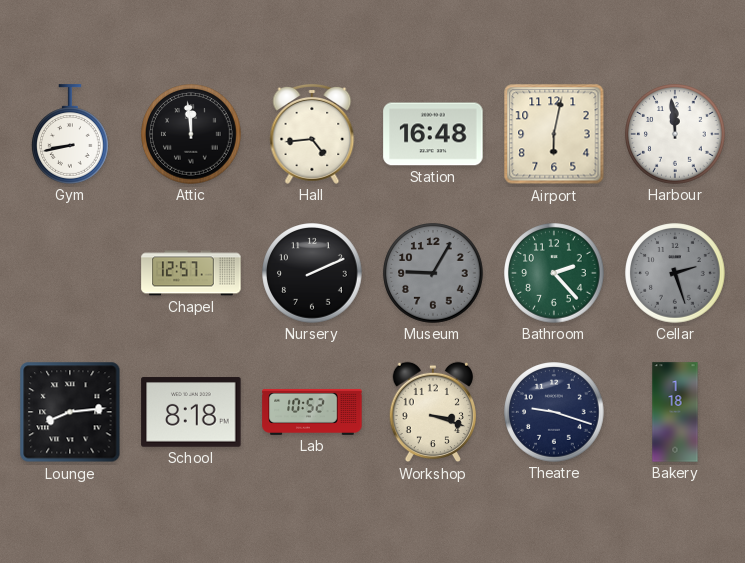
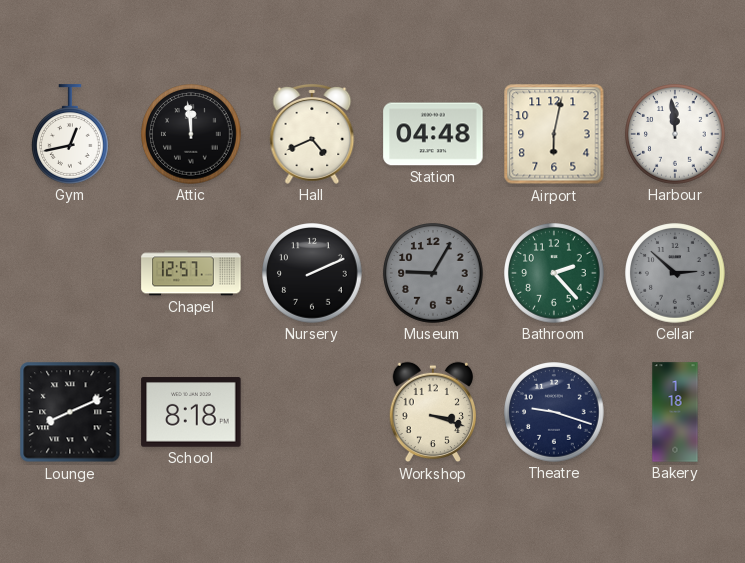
Gym: 8:43 -> 12:43 (71, 134)
Hall: 4:44 -> 4:41 (312, 135)
Station: 16:48 -> 04:48 (433, 134)
Cellar: 2:27 -> 2:52 (675, 273)
Lounge: 8:14 -> 8:11 (70, 412)
Lab: 10:52 -> none (312, 412)
